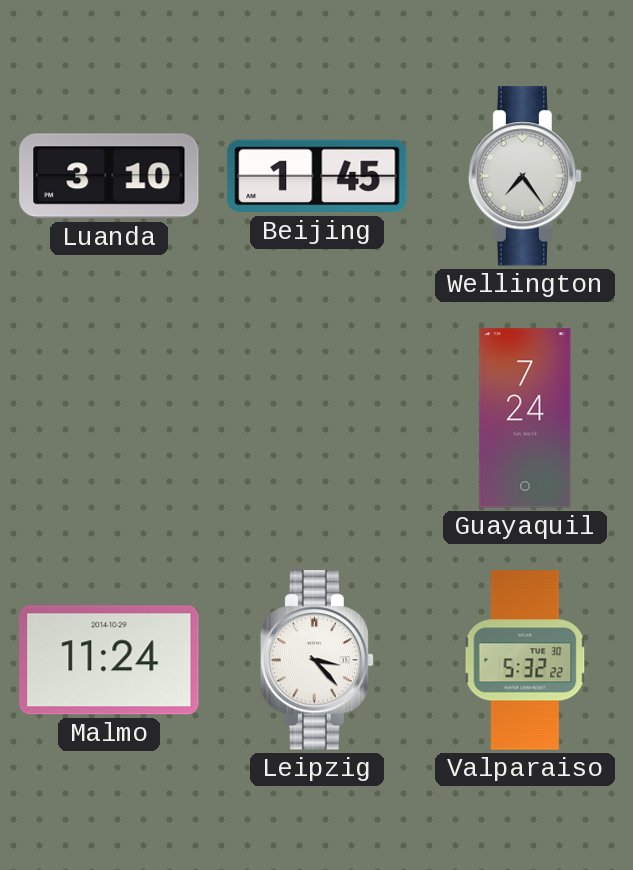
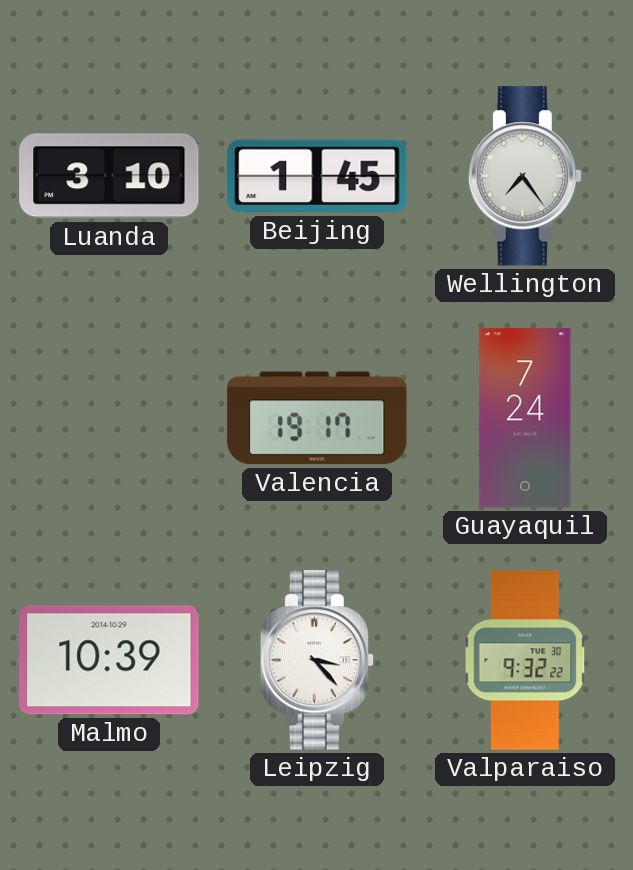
Valencia: none -> 19:17 (317, 418)
Malmo: 11:24 -> 10:39 (109, 660)
Valparaiso: 5:32 -> 9:32 (525, 660)
